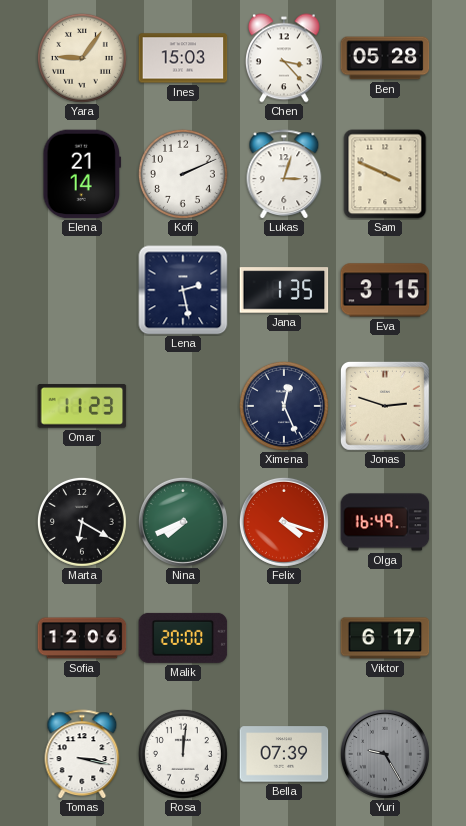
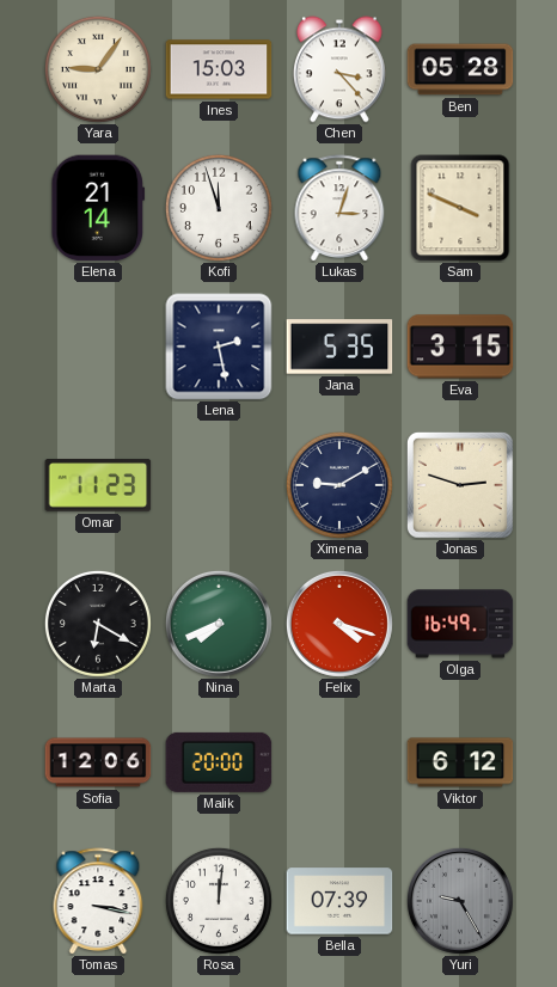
Kofi: 2:11 -> 11:57 (219, 208)
Jana: 1:35 -> 5:35 (339, 347)
Ximena: 12:26 -> 9:10 (339, 485)
Viktor: 6:17 -> 6:12 (460, 762)
